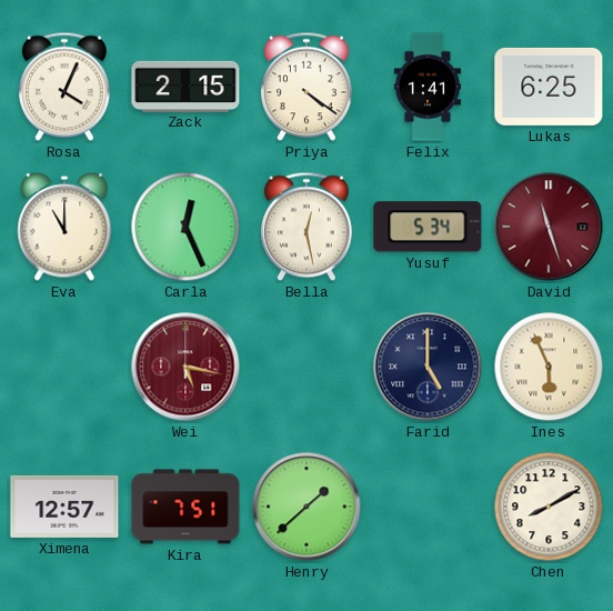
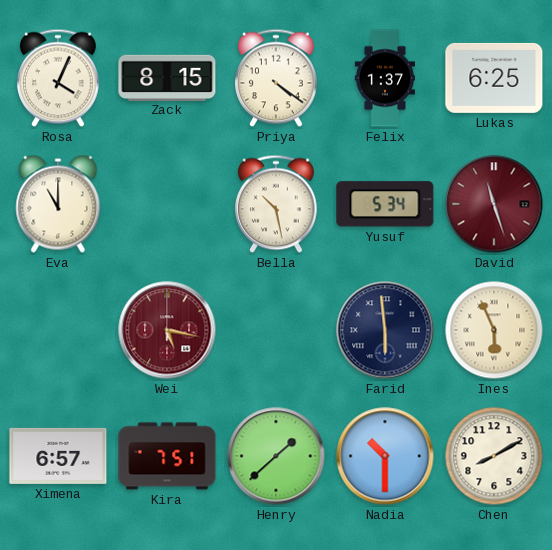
Zack: 2:15 -> 8:15 (167, 77)
Felix: 1:41 -> 1:37 (384, 78)
Carla: 12:26 -> none (185, 227)
Bella: 12:28 -> 10:28 (277, 204)
Farid: 5:00 -> 5:59 (385, 330)
Ximena: 12:57 -> 6:57 (58, 456)
Nadia: none -> 10:30 (385, 456)
